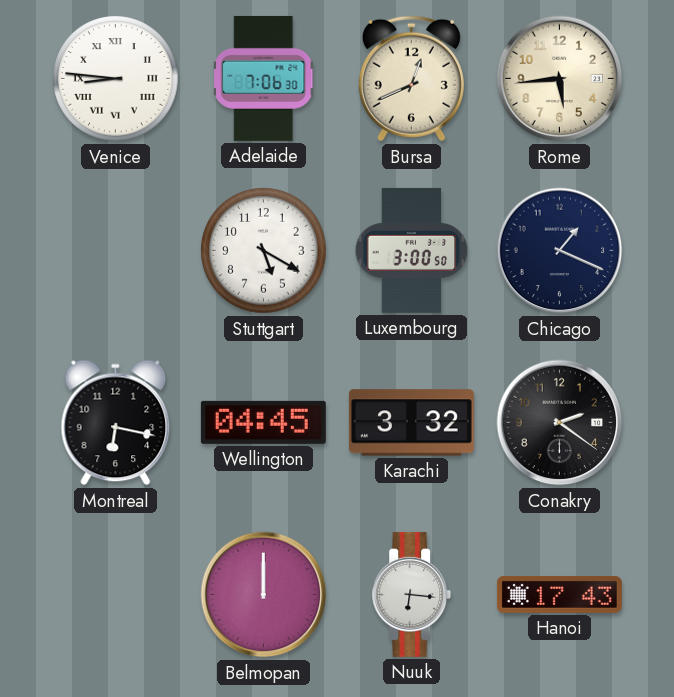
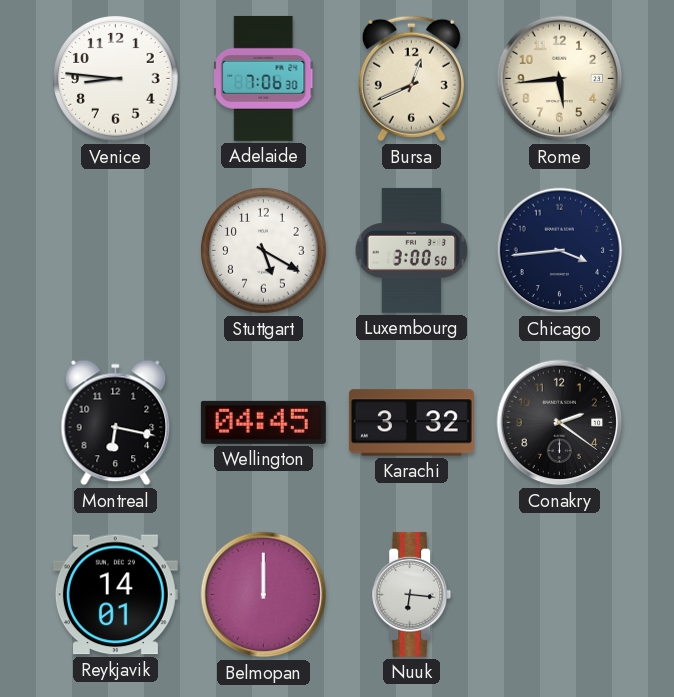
Venice numerals: Roman -> Arabic (116, 79)
Chicago: 1:19 -> 3:44 (560, 251)
Reykjavik: none -> 14:01 (115, 595)
Hanoi: 17:43 -> none (559, 594)
